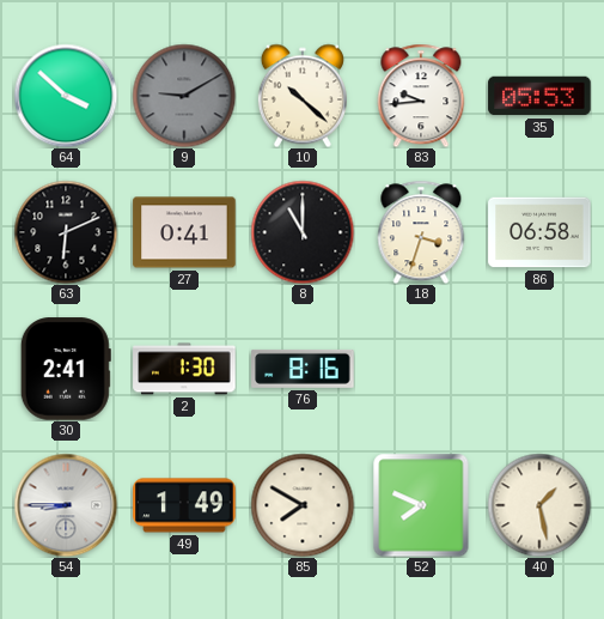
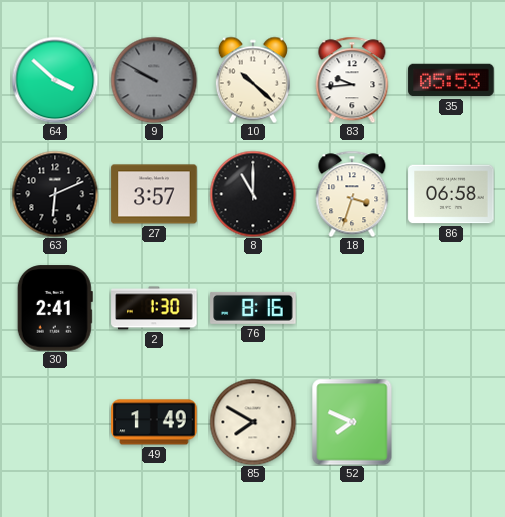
9: 9:10 -> 9:50 (154, 80)
27: 0:41 -> 3:57 (154, 194)
54: 8:45 -> none (66, 505)
40: 1:28 -> none (539, 505)
